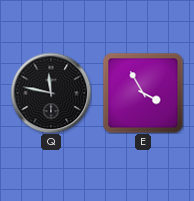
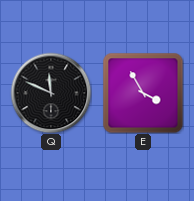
Q: 11:47 -> 11:49 (51, 93)
